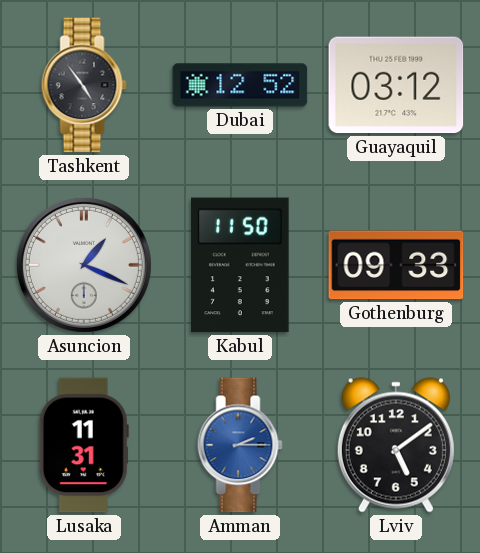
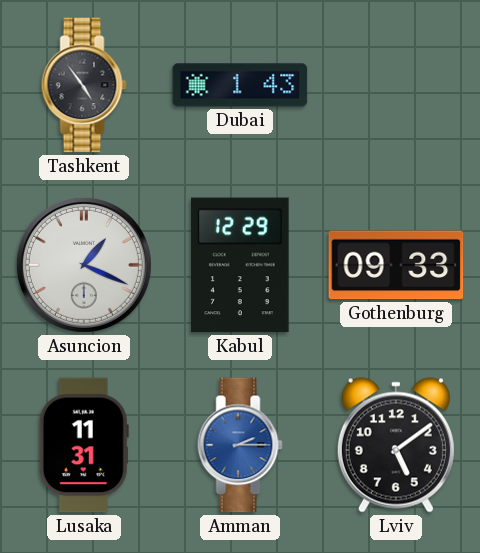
Dubai: 12:52 -> 1:43 (240, 85)
Guayaquil: 03:12 -> none (396, 85)
Kabul: 11:50 -> 12:29 (240, 265)
